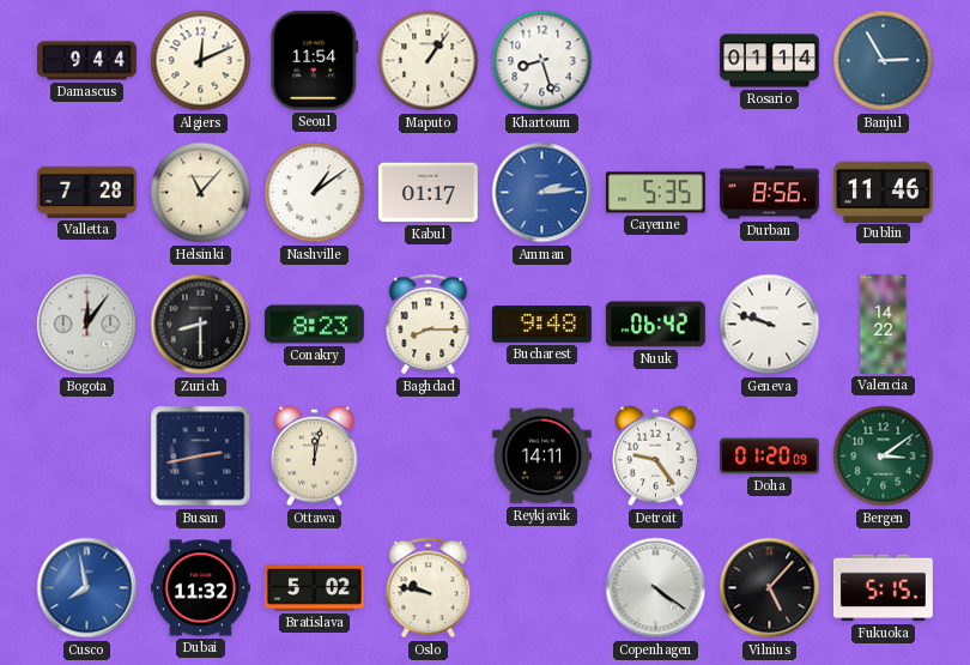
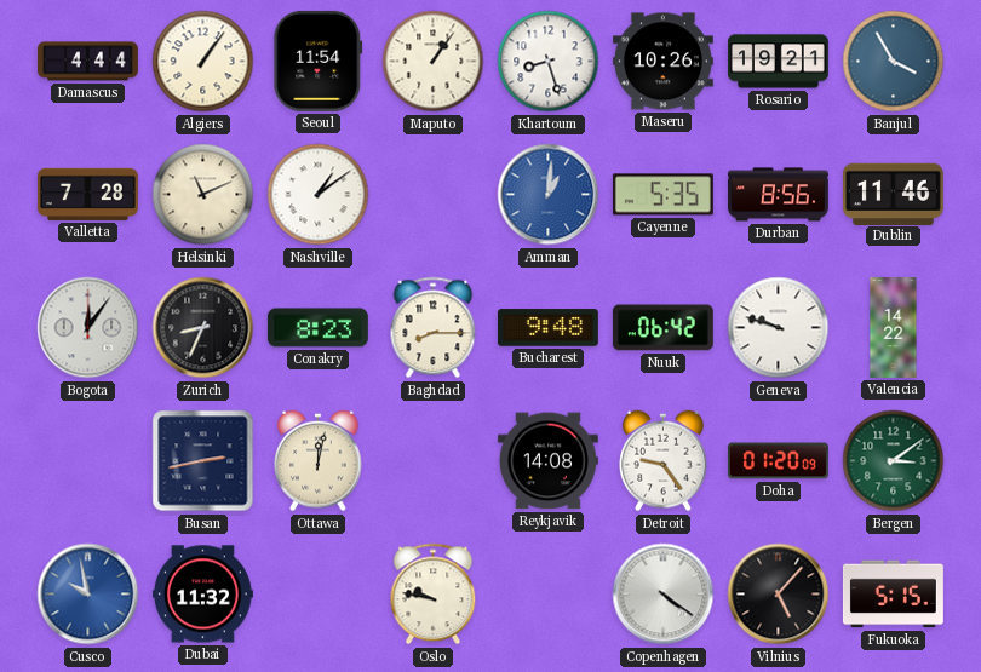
Damascus: 9:44 -> 4:44 (87, 62)
Algiers: 12:11 -> 1:06 (203, 62)
Maseru: none -> 10:26 (662, 62)
Rosario: 01:14 -> 19:21 (778, 62)
Banjul: 2:55 -> 3:55 (894, 62)
Helsinki: 11:07 -> 11:11 (203, 195)
Kabul: 01:17 -> none (428, 193)
Amman: 2:14 -> 1:01 (549, 195)
Zurich: 8:30 -> 8:34 (203, 328)
Reykjavik: 14:11 -> 14:08 (547, 461)
Cusco: 7:58 -> 9:58 (88, 595)
Bratislava: 5:02 -> none (314, 588)
